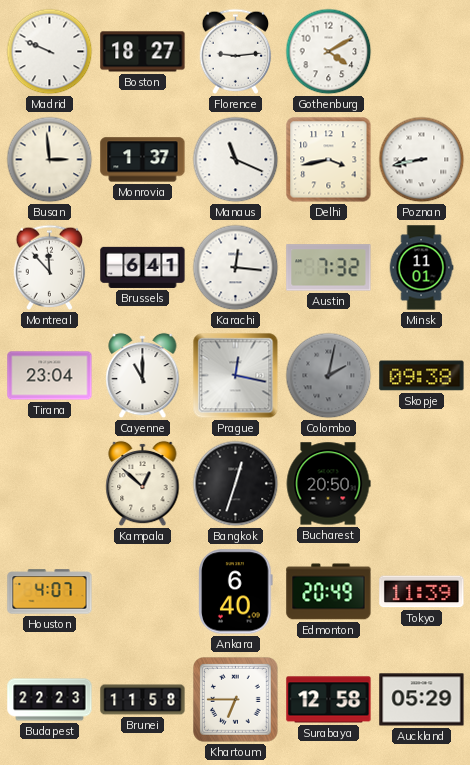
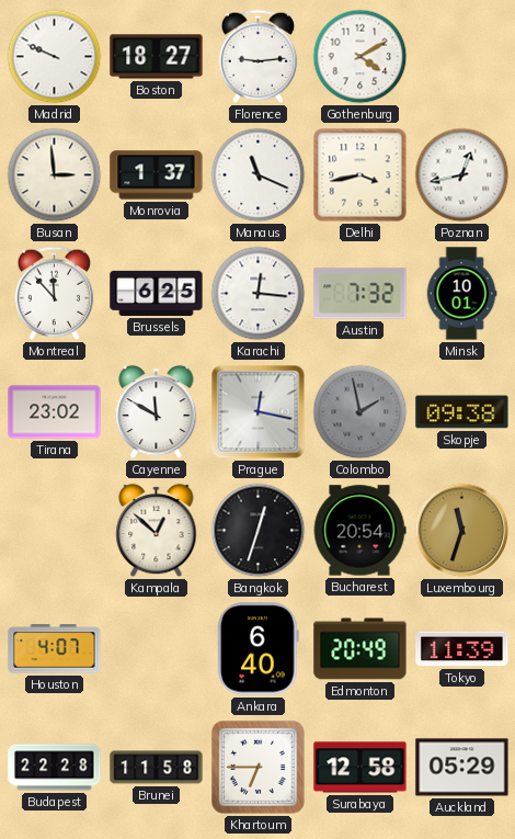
Poznan: 8:43 -> 12:43 (462, 175)
Brussels: 6:41 -> 6:25 (157, 293)
Minsk: 11:01 -> 10:01 (461, 294)
Tirana: 23:04 -> 23:02 (55, 412)
Cayenne: 11:00 -> 11:50 (157, 412)
Colombo: 2:02 -> 1:58 (360, 412)
Bucharest: 20:50 -> 20:54 (359, 531)
Luxembourg: none -> 11:33 (462, 531)
Budapest: 22:23 -> 22:28 (55, 768)
